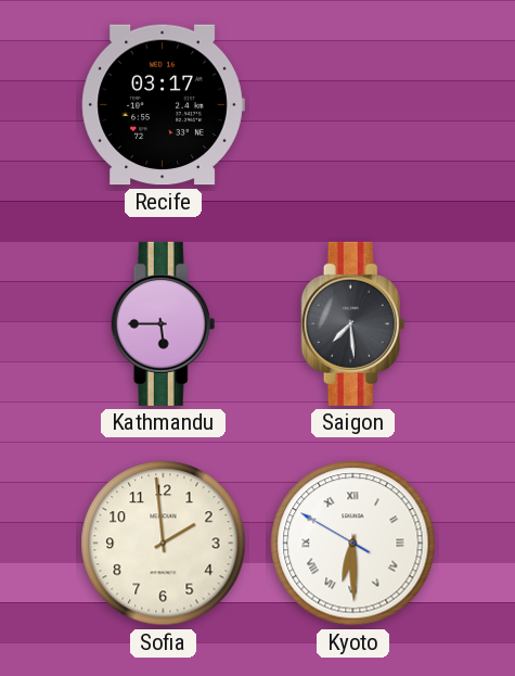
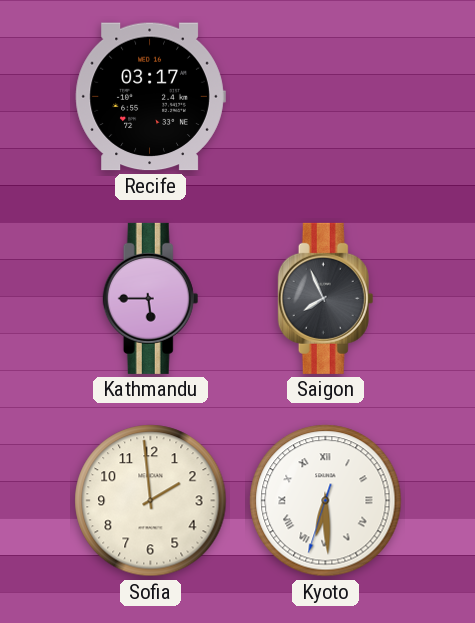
Saigon: 7:29 -> 7:56 (326, 298)
Kyoto: 6:29:50 -> 6:29:33 (326, 501)
